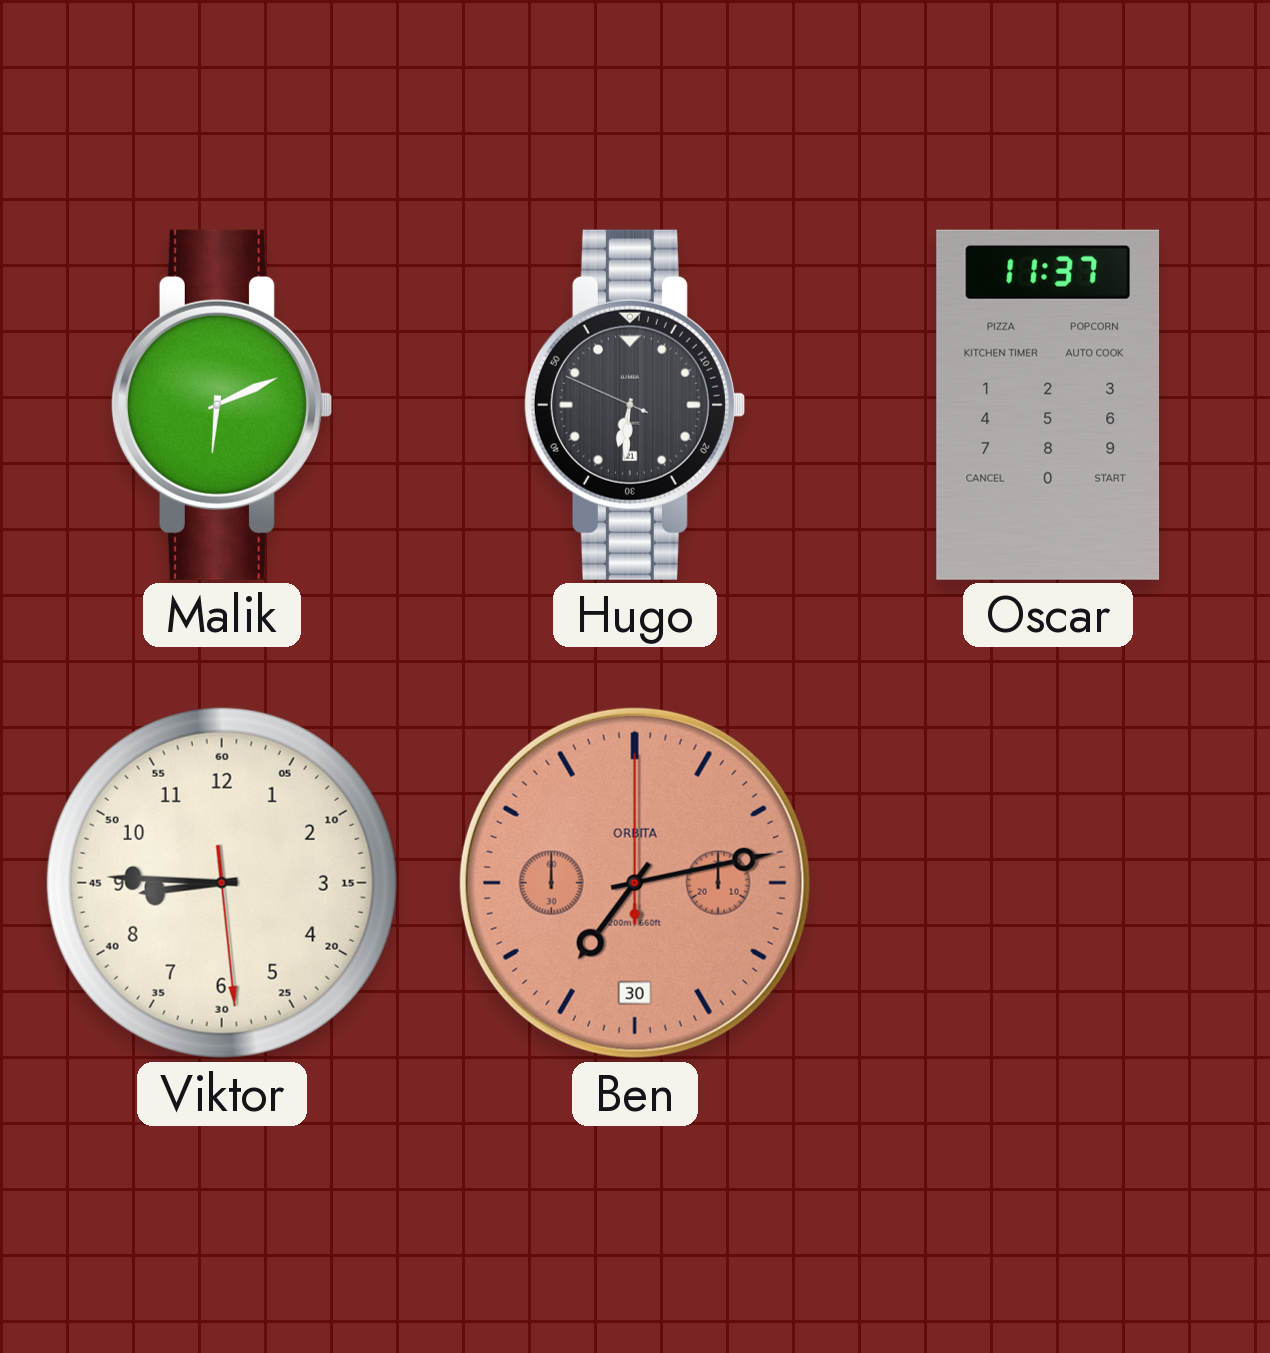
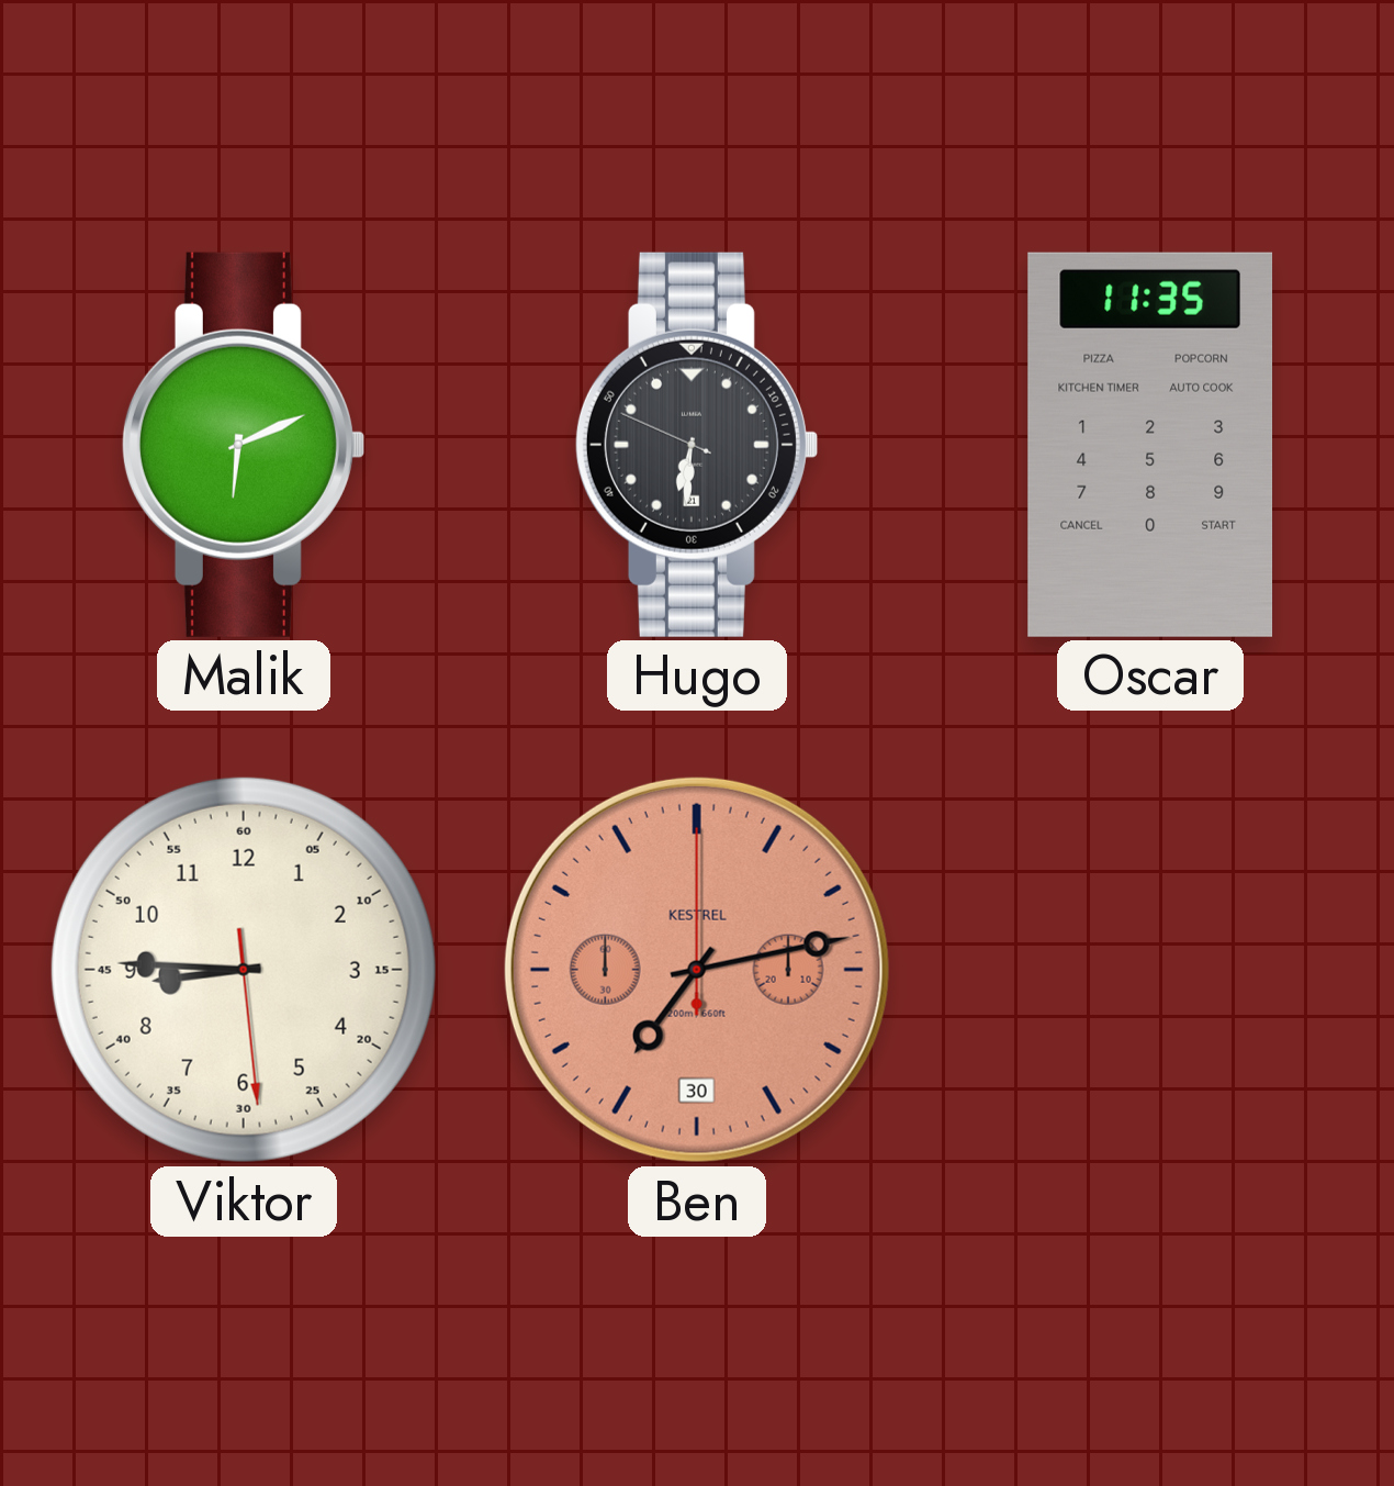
Oscar: 11:37 -> 11:35 (1150, 445)
Ben brand: ORBITA -> KESTREL (697, 970)
